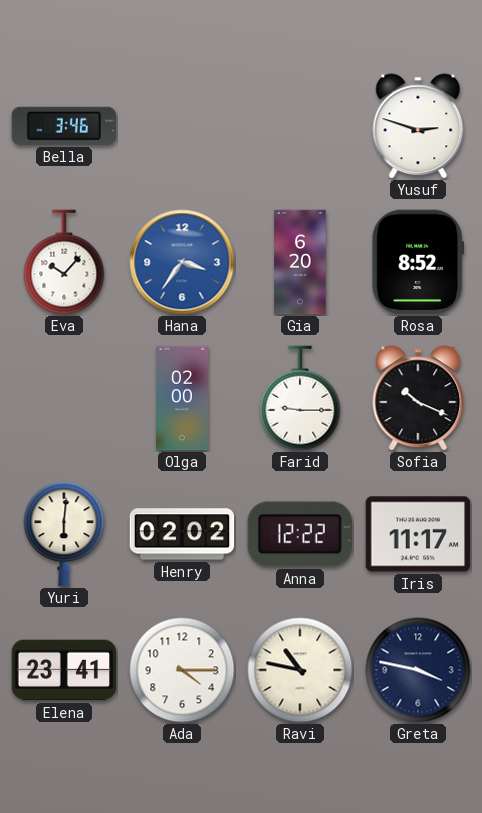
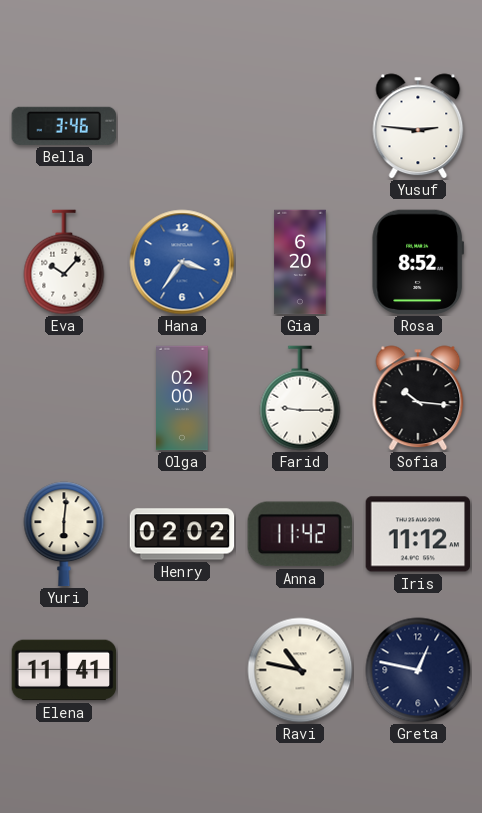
Yusuf: 2:48 -> 2:46 (418, 126)
Sofia: 10:19 -> 10:16 (418, 398)
Anna: 12:22 -> 11:42 (300, 534)
Iris: 11:17 -> 11:12 (418, 534)
Elena: 23:41 -> 11:41 (64, 670)
Ada: 4:15 -> none (182, 670)
Greta: 3:47 -> 12:47 (418, 670)
